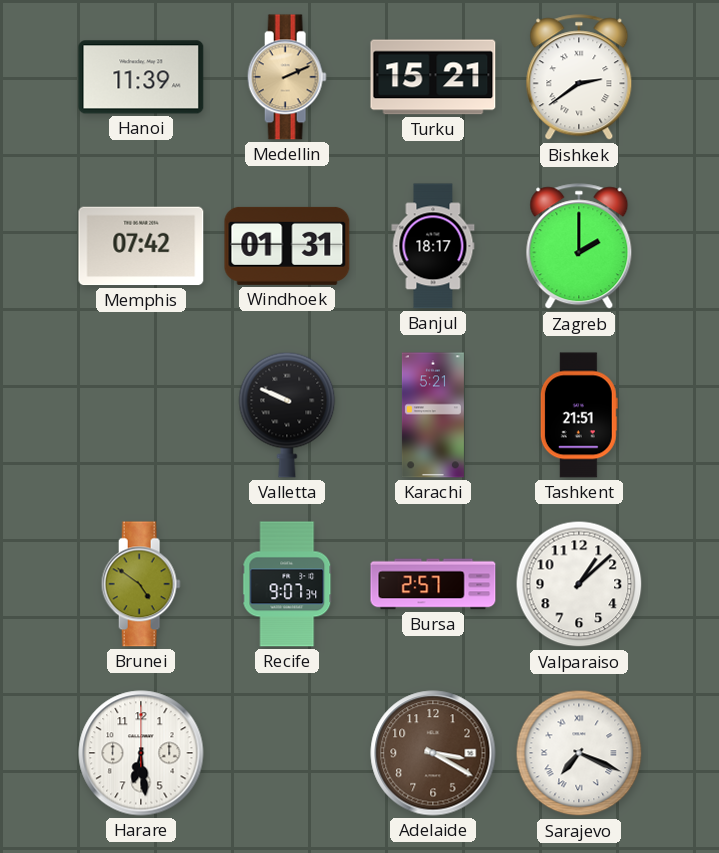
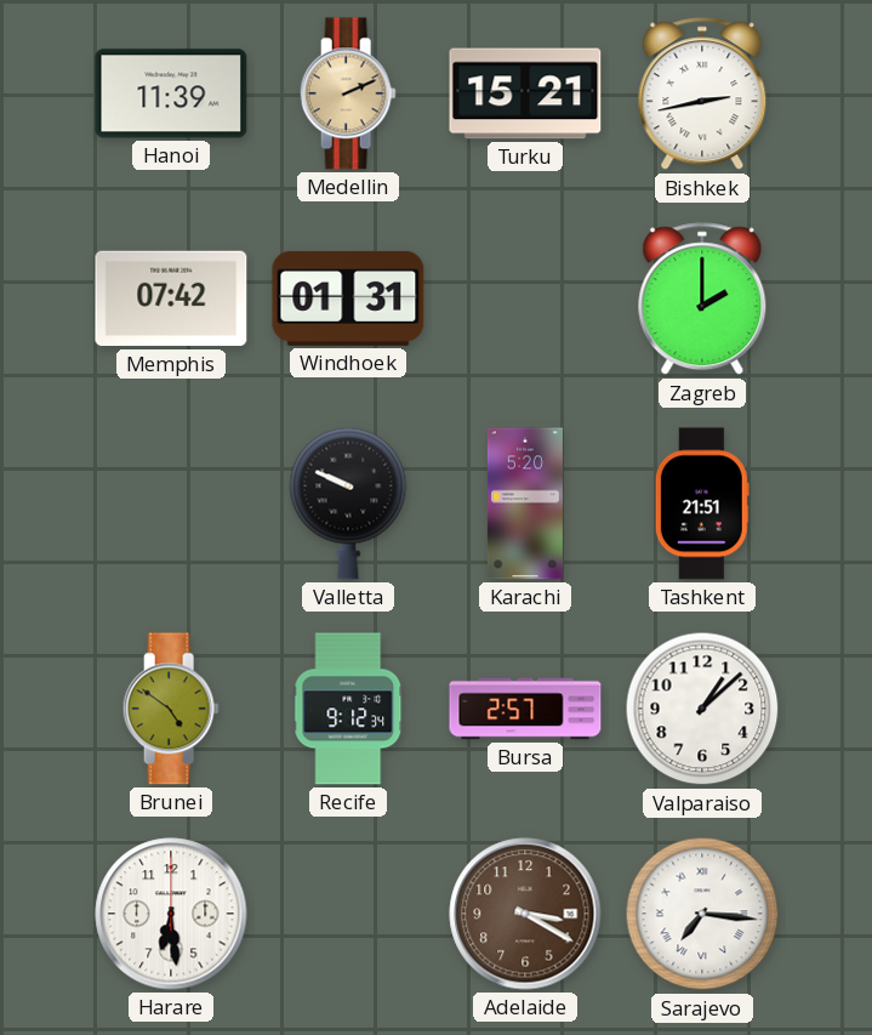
Bishkek: 2:39 -> 2:43 (702, 95)
Banjul: 18:17 -> none (433, 246)
Karachi: 5:21 -> 5:20 (525, 504)
Recife: 9:07 -> 9:12 (348, 709)
Sarajevo: 7:19 -> 7:16 (702, 914)
